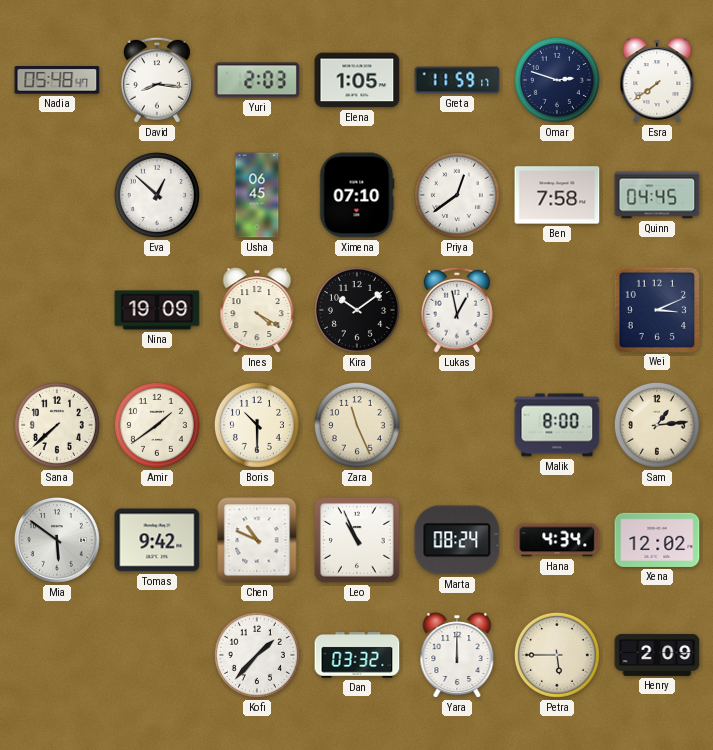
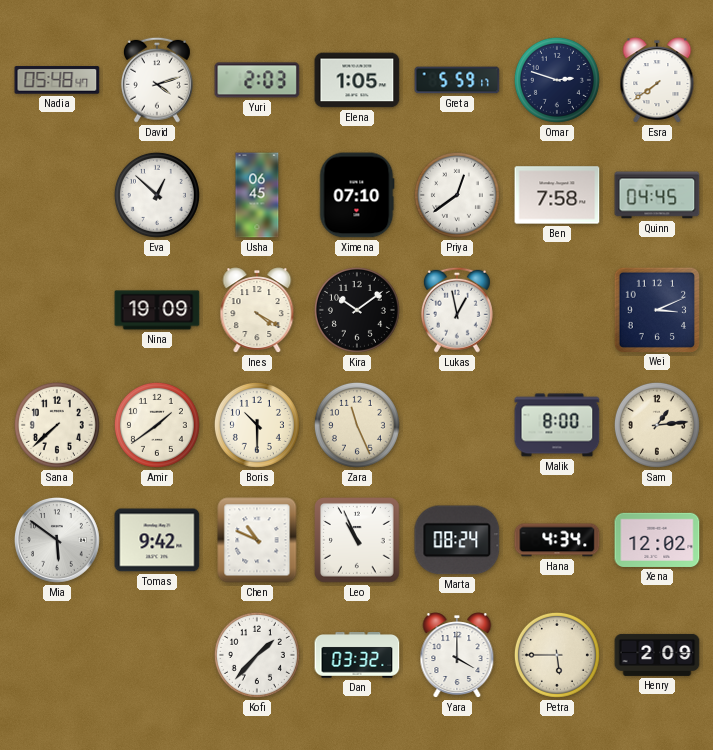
David: 8:16 -> 4:12 (157, 80)
Greta: 11:59 -> 5:59 (457, 80)
Yara: 12:00 -> 4:00 (457, 655)
